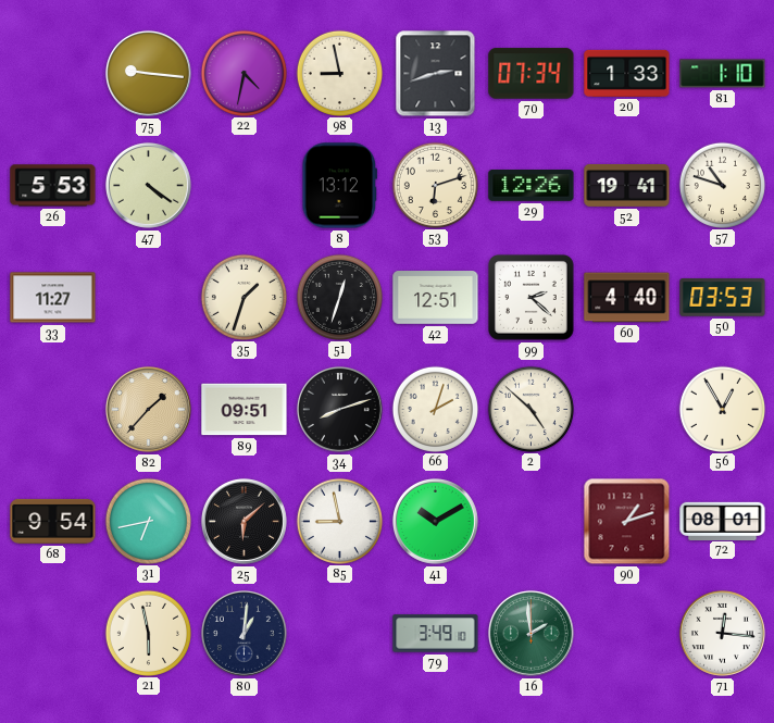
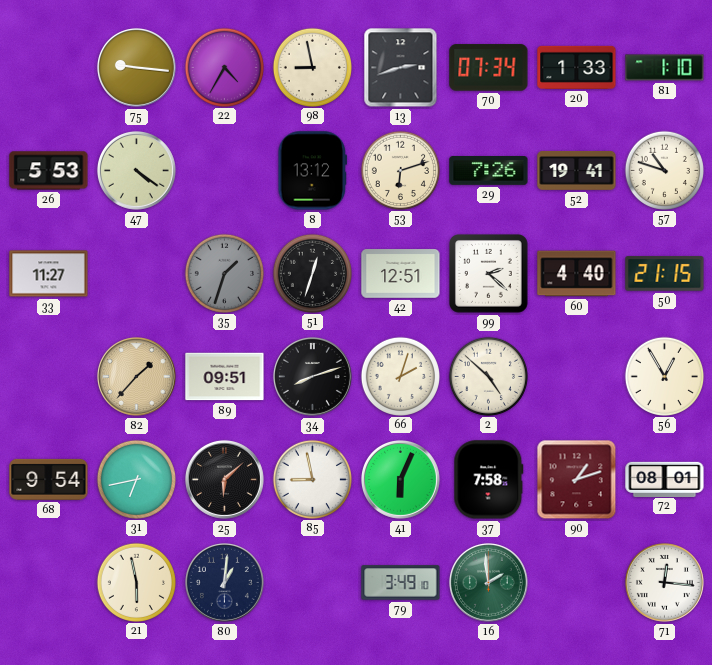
22: 4:32 -> 4:35 (224, 67)
29: 12:26 -> 7:26 (489, 171)
35 dial: cream -> grey (224, 273)
50: 03:53 -> 21:15 (665, 274)
41: 10:10 -> 6:04 (400, 479)
37: none -> 7:58 (489, 480)
